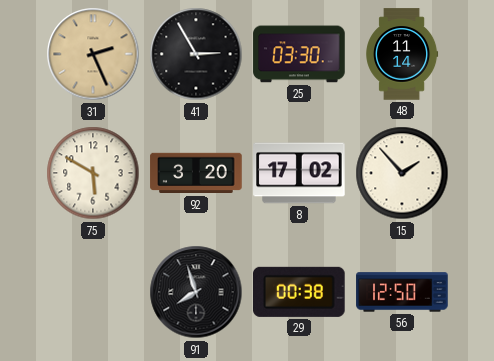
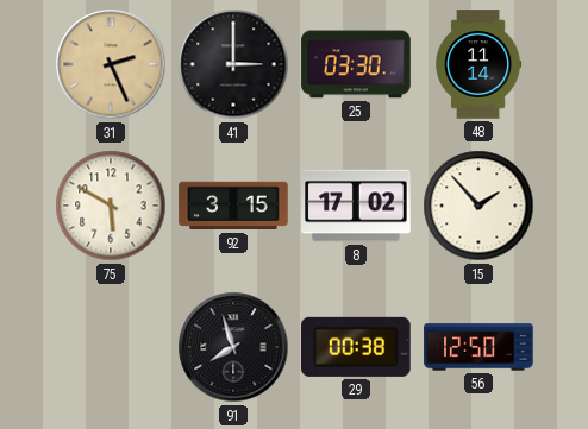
41: 2:55 -> 3:00 (233, 64)
92: 3:20 -> 3:15 (233, 206)
